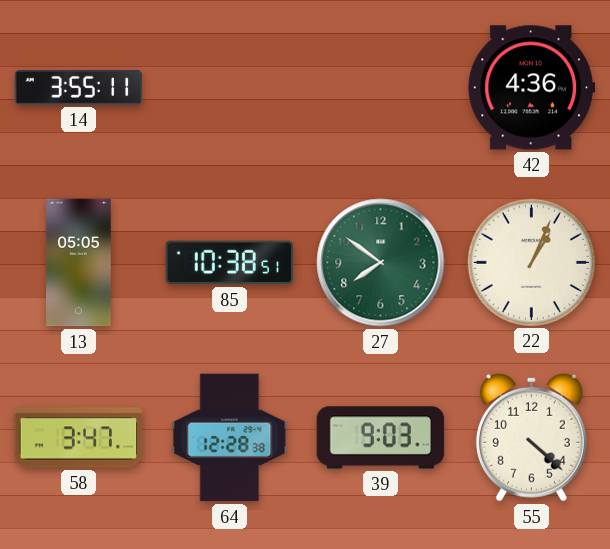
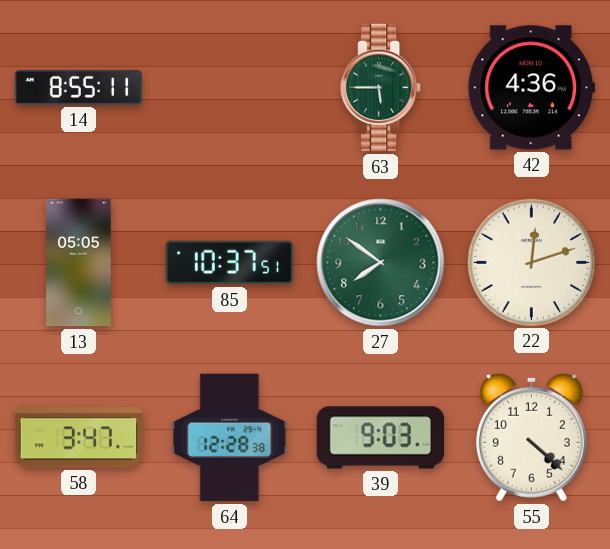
14: 3:55 -> 8:55 (79, 88)
63: none -> 5:45 (381, 88)
85: 10:38 -> 10:37 (230, 263)
22: 1:04 -> 12:12 (531, 262)
